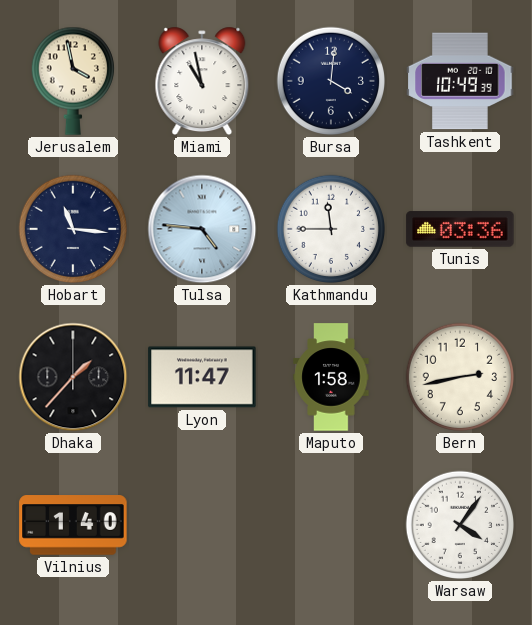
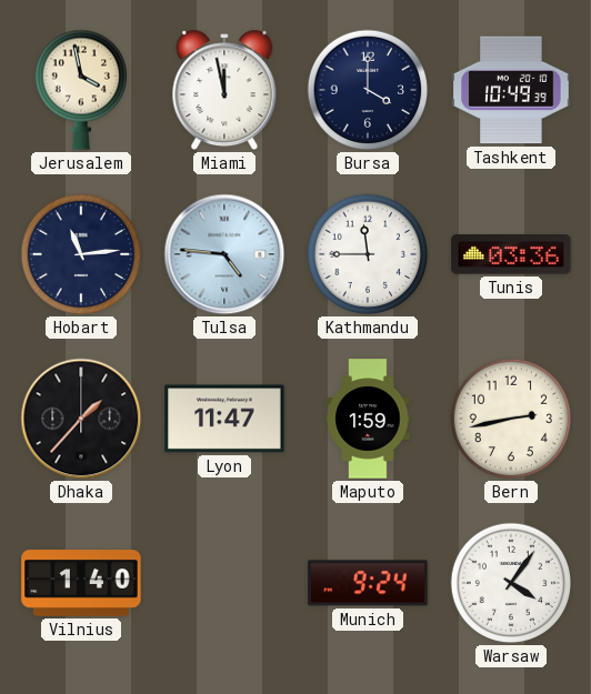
Miami: 10:58 -> 11:58 (224, 90)
Bursa: 4:01 -> 4:00 (368, 90)
Hobart: 11:16 -> 11:14 (81, 254)
Maputo: 1:58 -> 1:59 (368, 419)
Munich: none -> 9:24 (368, 583)
